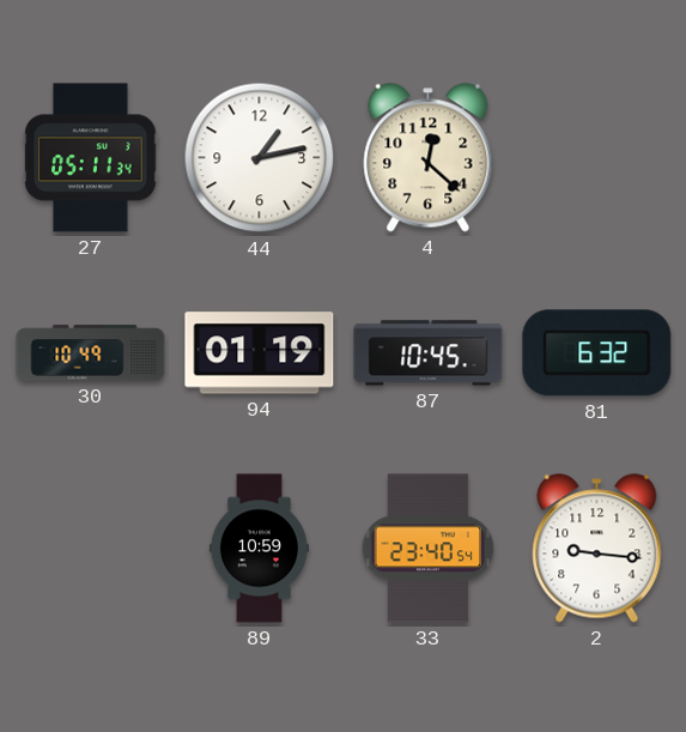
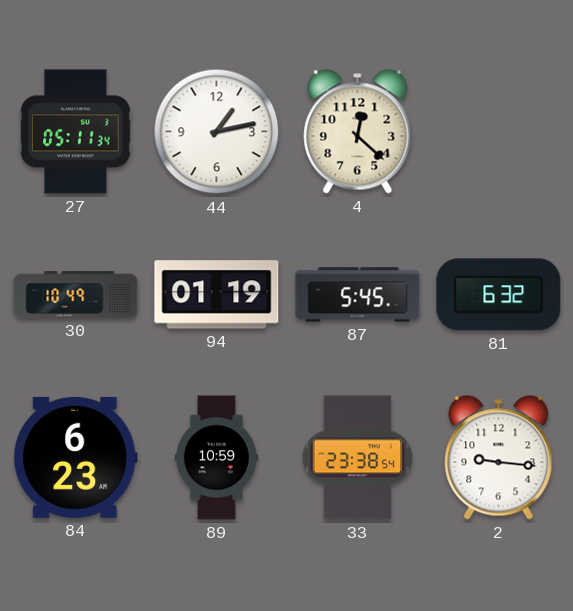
87: 10:45 -> 5:45 (358, 295)
84: none -> 6:23 (76, 457)
33: 23:40 -> 23:38 (358, 458)
